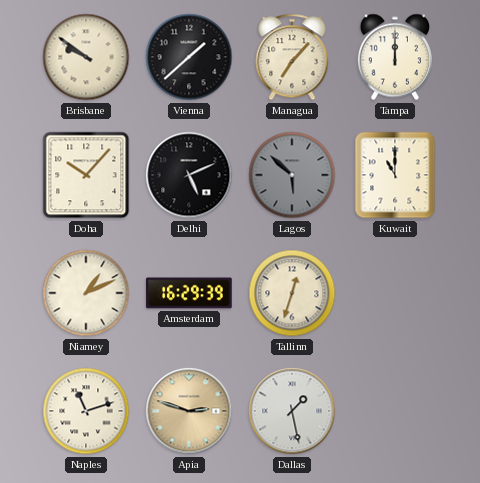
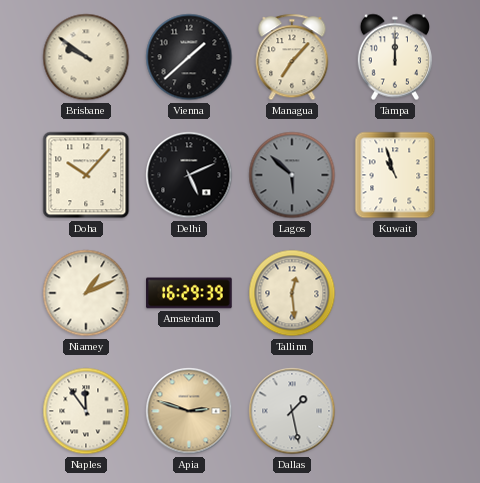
Kuwait: 11:00 -> 10:57 (395, 175)
Tallinn: 12:33 -> 12:29 (292, 293)
Naples: 11:12 -> 11:54 (86, 411)
